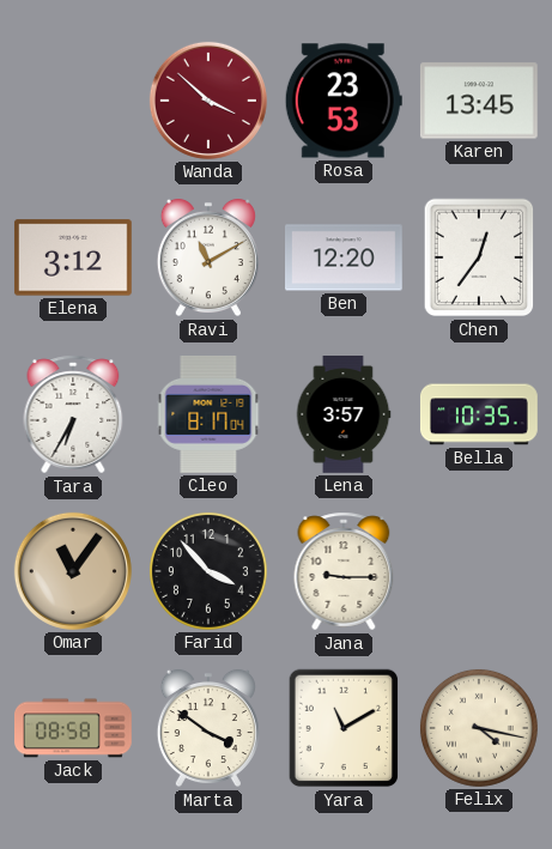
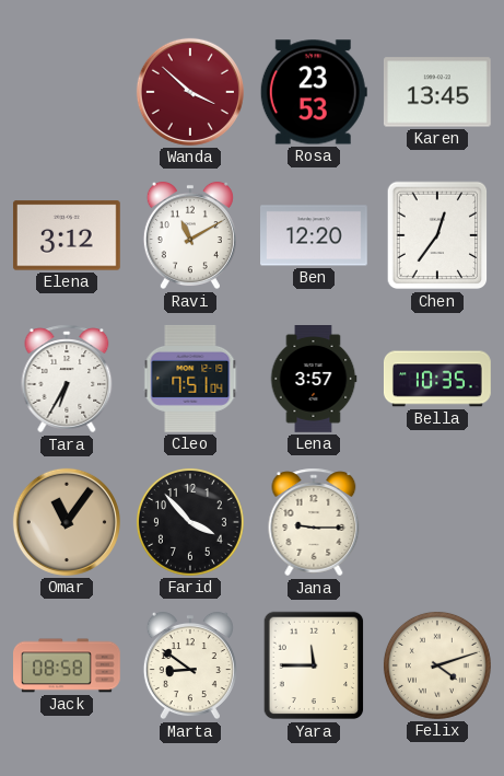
Cleo: 8:17 -> 7:51 (190, 379)
Marta: 3:51 -> 8:51 (190, 665)
Yara: 11:10 -> 11:45 (314, 665)
Felix: 4:17 -> 4:12 (437, 665)
